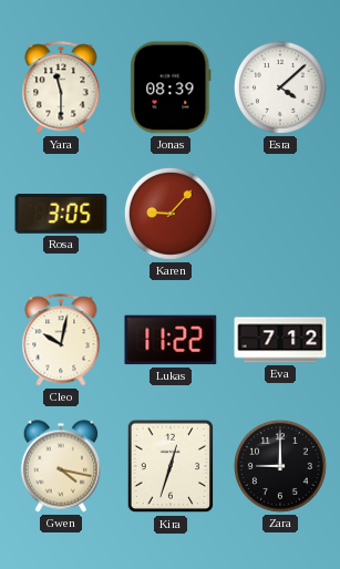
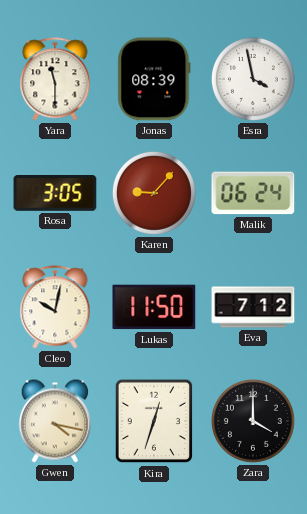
Esra: 4:08 -> 3:58 (253, 79)
Malik: none -> 06:24 (253, 193)
Lukas: 11:22 -> 11:50 (154, 307)
Zara: 9:00 -> 4:00 (253, 421)
